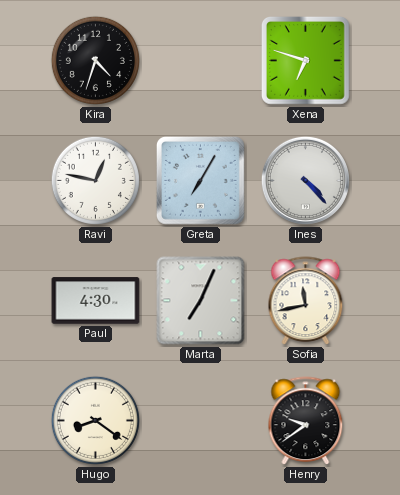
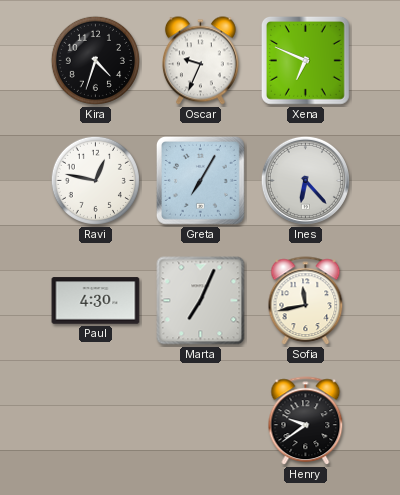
Oscar: none -> 9:34 (200, 61)
Xena: 6:48 -> 6:49 (305, 60)
Ines: 4:23 -> 6:23 (305, 180)
Hugo: 8:21 -> none (95, 420)
